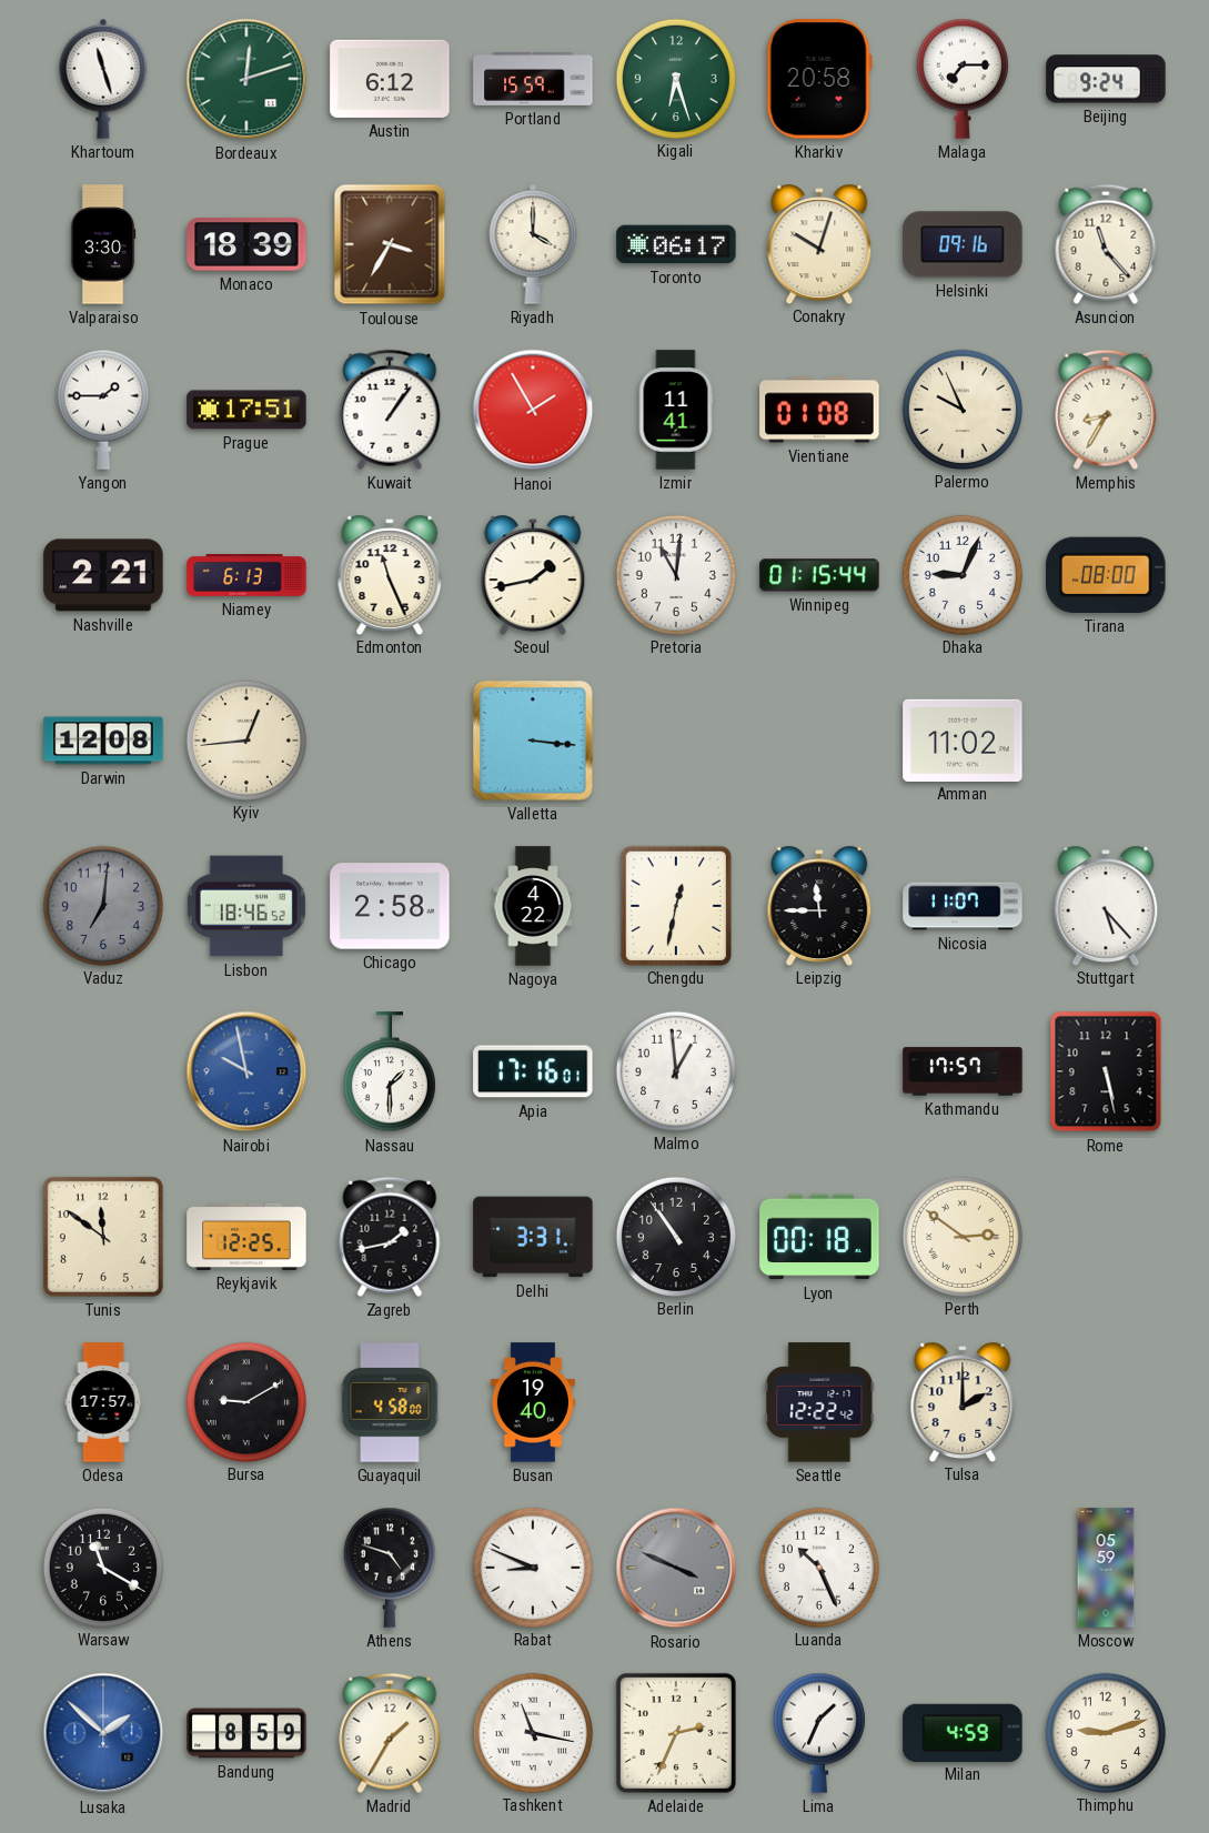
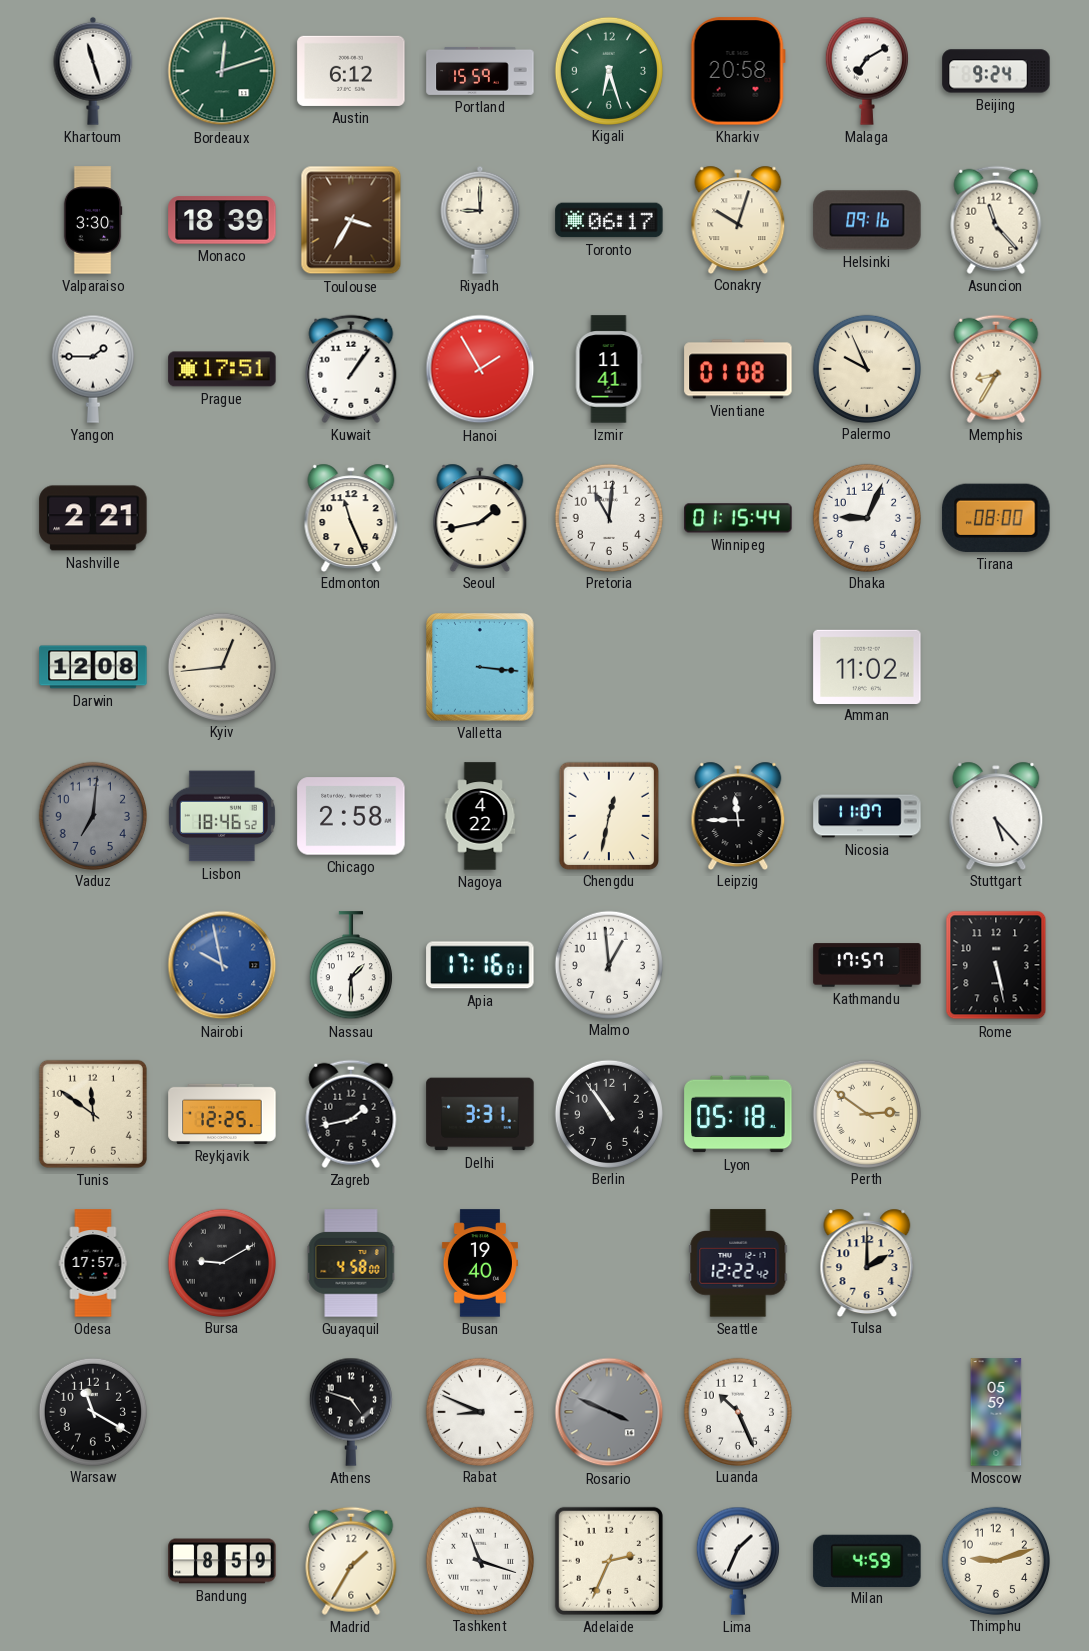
Malaga: 7:15 -> 7:10 (867, 71)
Riyadh: 4:00 -> 9:00 (480, 220)
Niamey: 6:13 -> none (246, 576)
Lyon: 00:18 -> 05:18 (738, 1114)
Lusaka: 1:52 -> none (103, 1733)
Tashkent: 11:17 -> 11:18 (479, 1560)
